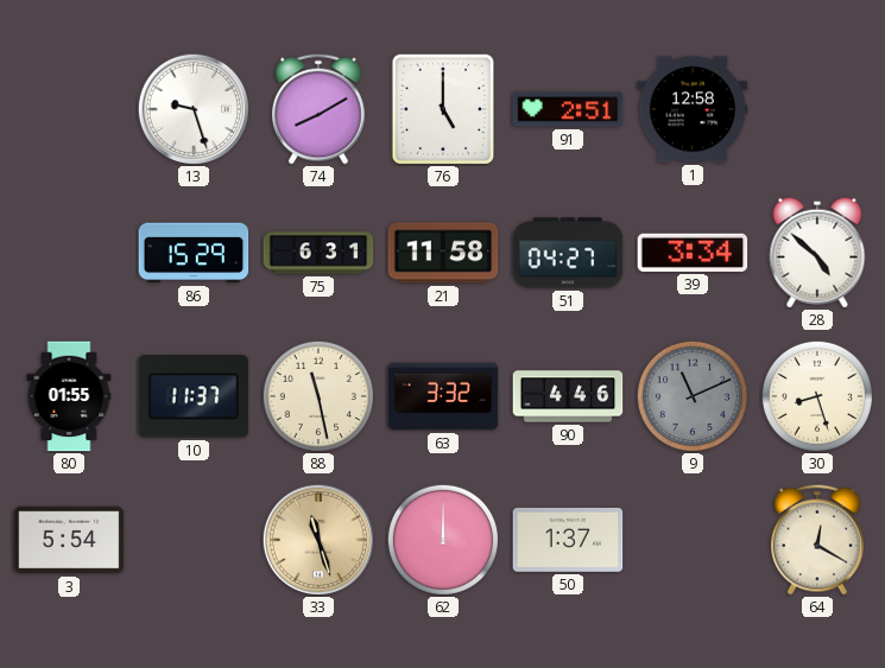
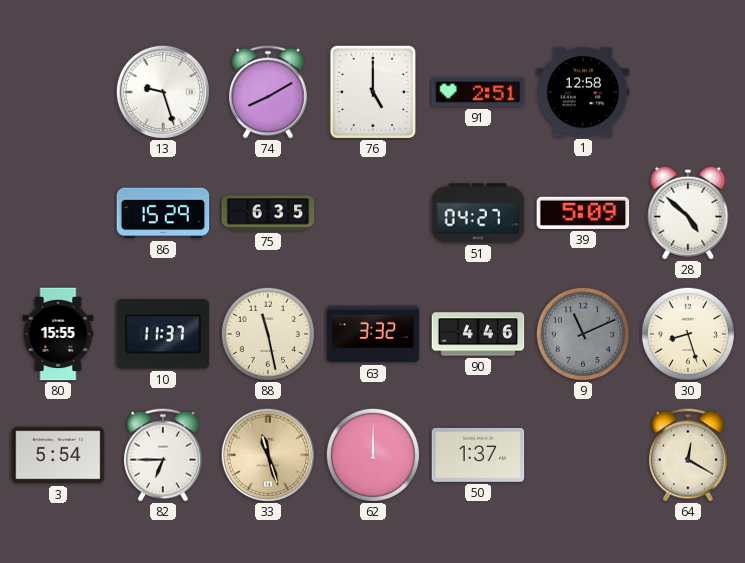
75: 6:31 -> 6:35 (268, 213)
21: 11:58 -> none (443, 253)
39: 3:34 -> 5:09 (583, 213)
80: 01:55 -> 15:55 (58, 334)
82: none -> 6:45 (164, 455)
